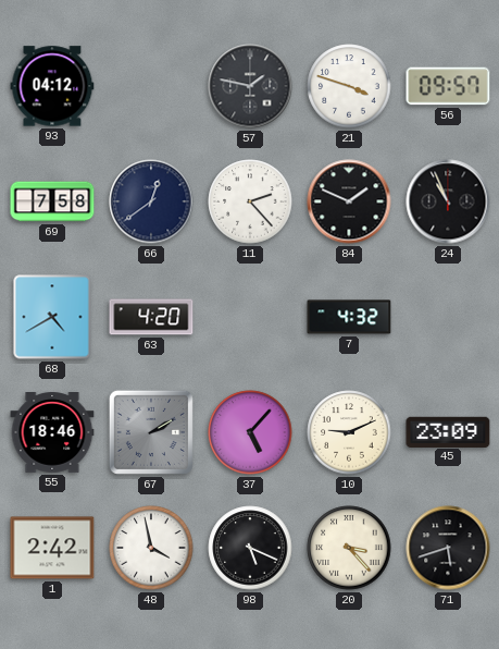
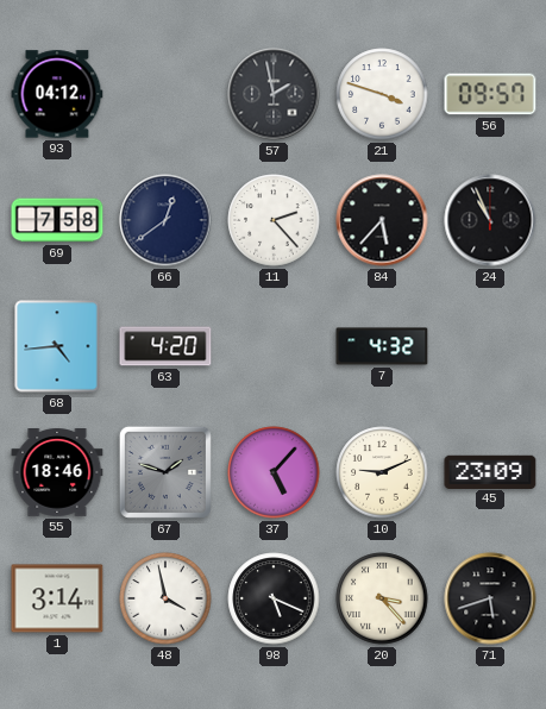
57: 1:47 -> 1:58 (274, 94)
84: 1:49 -> 5:37 (382, 220)
68: 4:40 -> 4:44 (57, 346)
67: 2:10 -> 1:48 (165, 472)
1: 2:42 -> 3:14 (57, 598)
